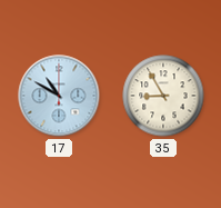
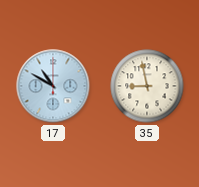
35: 8:55 -> 8:58 (147, 86)
